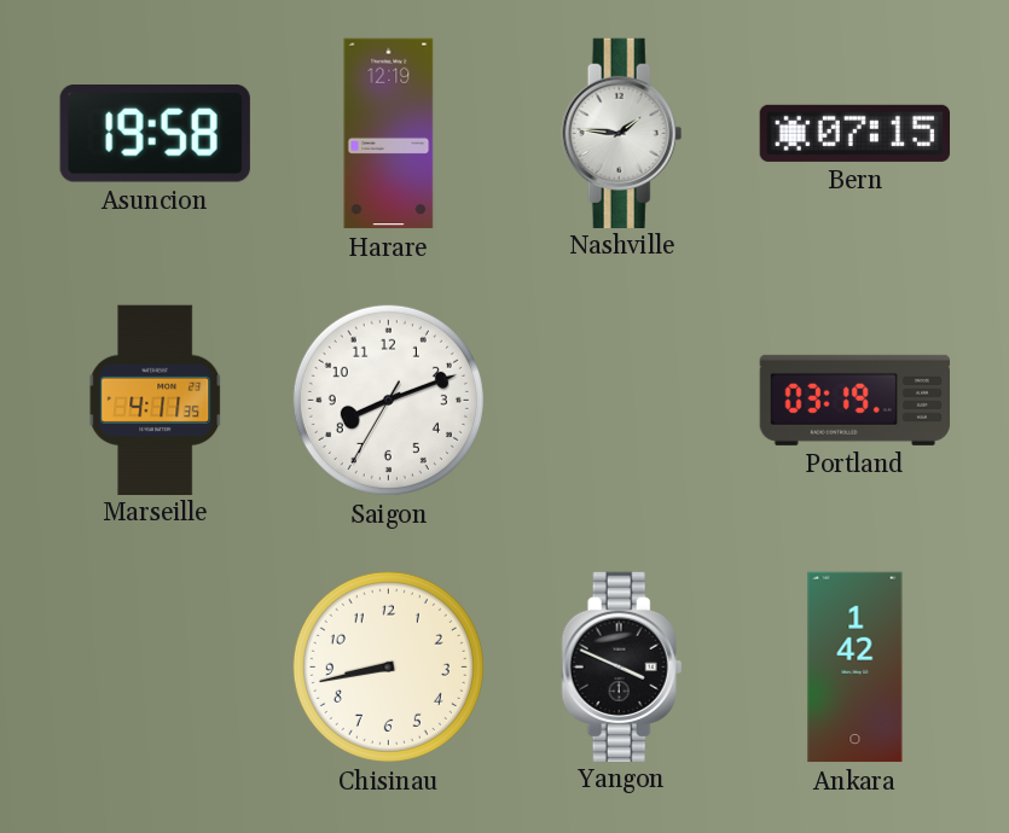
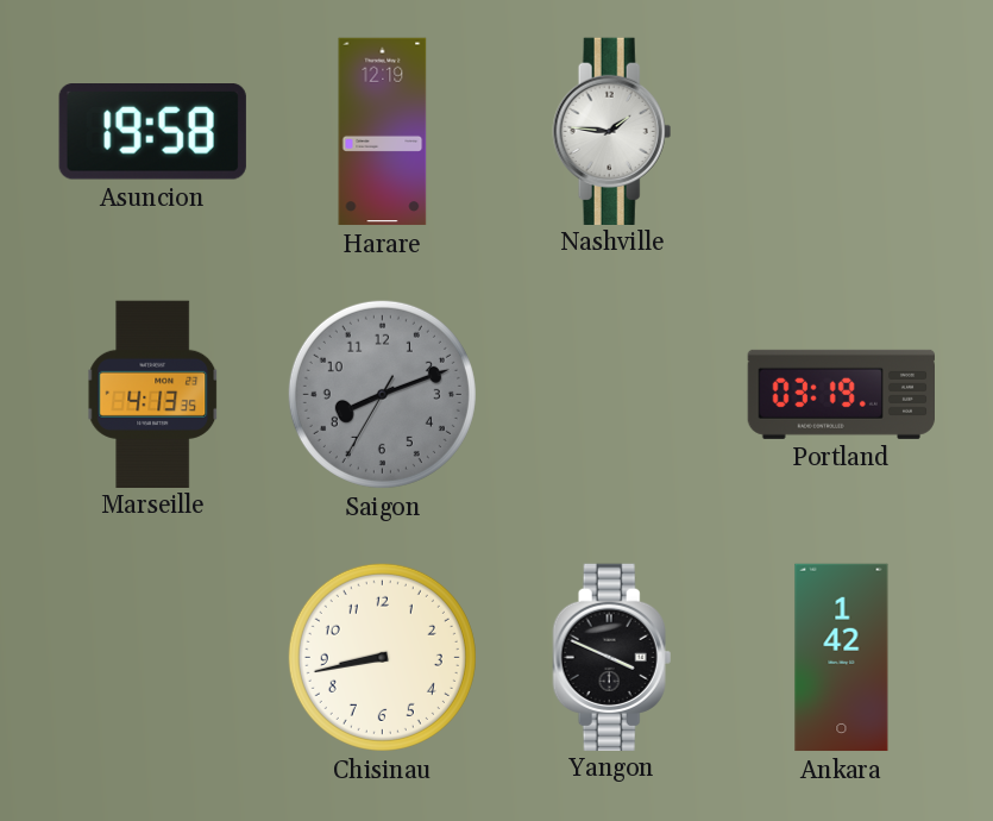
Bern: 07:15 -> none (854, 133)
Marseille: 4:11 -> 4:13 (153, 394)
Saigon dial: white -> grey (382, 394)
